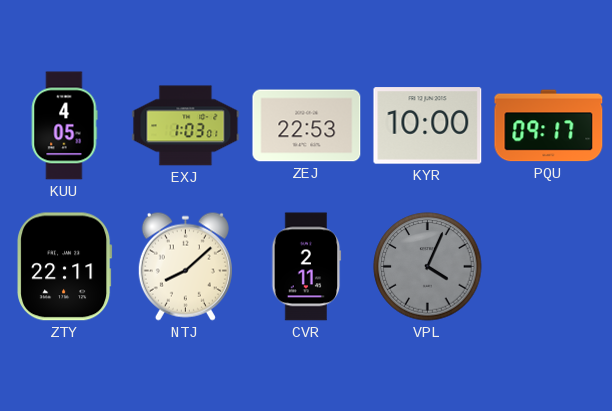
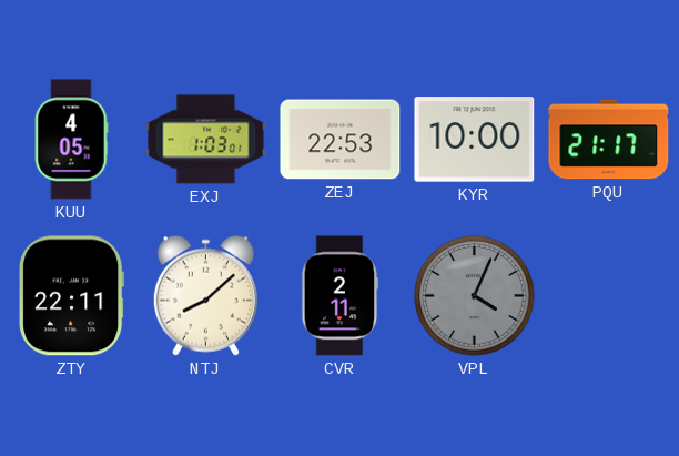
PQU: 09:17 -> 21:17 (609, 140)
